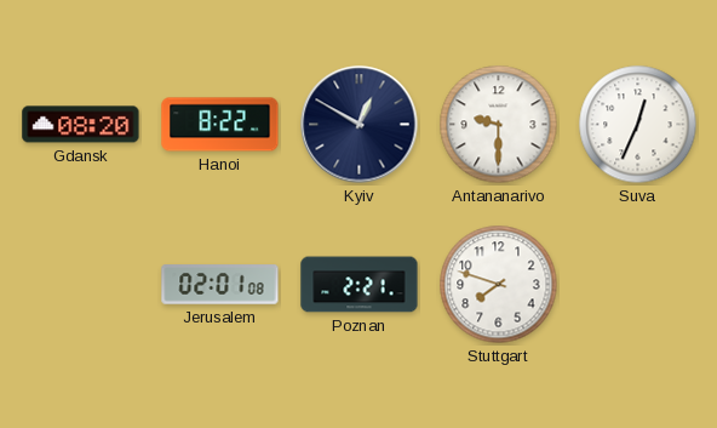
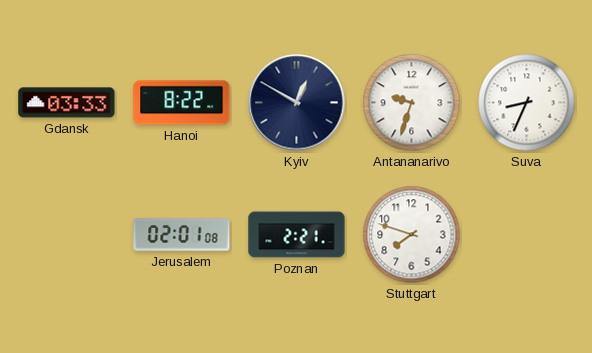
Gdansk: 08:20 -> 03:33 (67, 103)
Antananarivo: 9:30 -> 9:33 (412, 103)
Suva: 12:34 -> 8:34 (527, 103)
